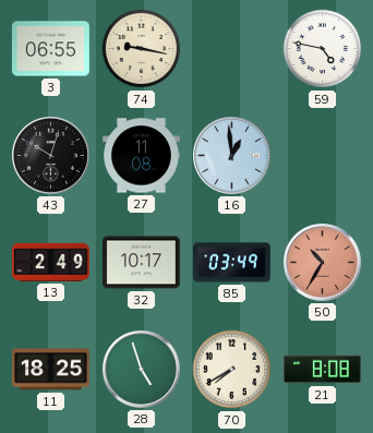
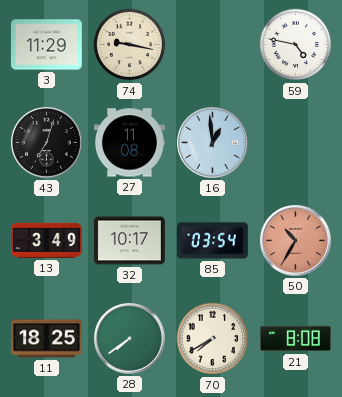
3: 06:55 -> 11:29 (46, 45)
43: 10:03 -> 7:03 (47, 143)
13: 2:49 -> 3:49 (46, 240)
85: 03:49 -> 03:54 (213, 241)
28: 4:57 -> 7:39 (130, 339)
